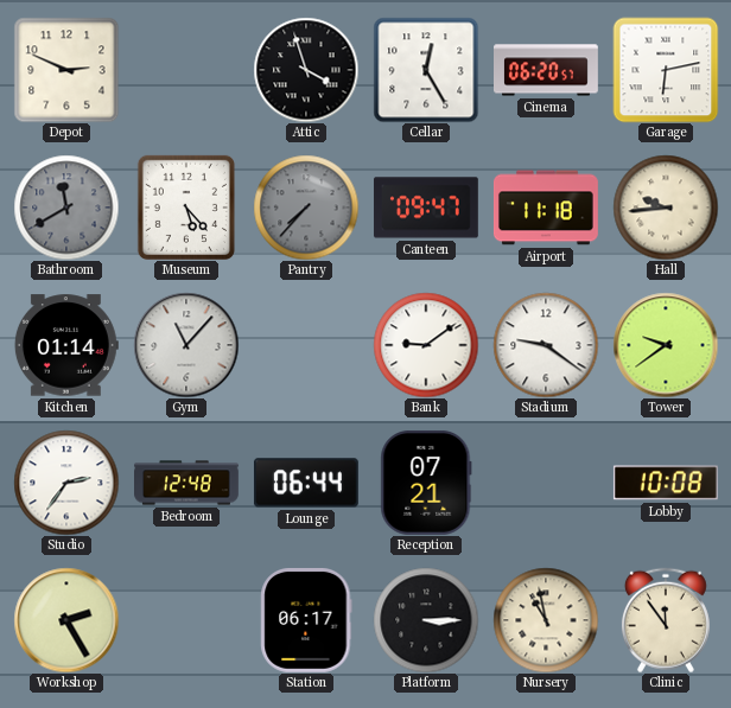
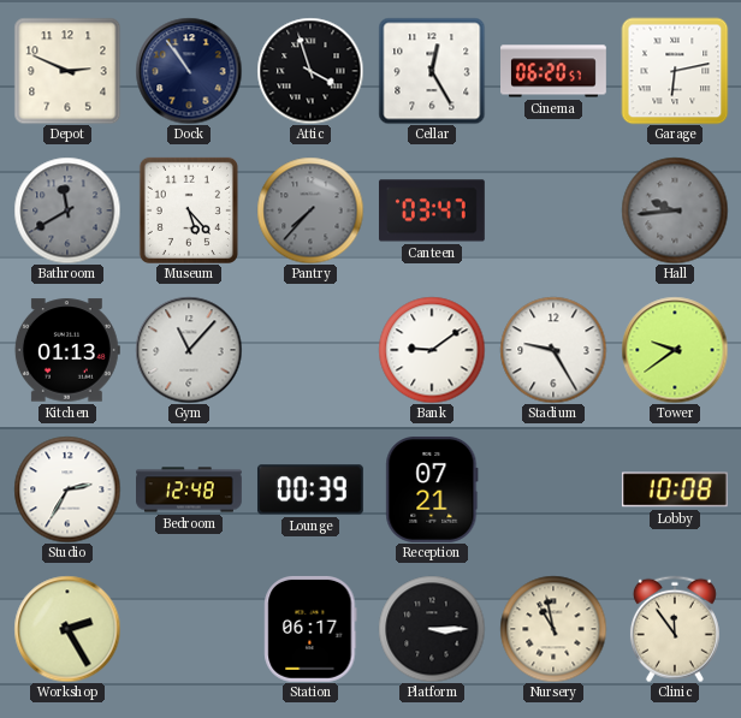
Dock: none -> 10:54 (189, 71)
Canteen: 09:47 -> 03:47 (432, 210)
Airport: 11:18 -> none (546, 208)
Hall dial: cream -> grey (675, 210)
Kitchen: 01:14 -> 01:13 (67, 350)
Stadium: 9:21 -> 9:25 (553, 350)
Studio: 2:36 -> 2:35 (67, 489)
Lounge: 06:44 -> 00:39 (310, 489)
